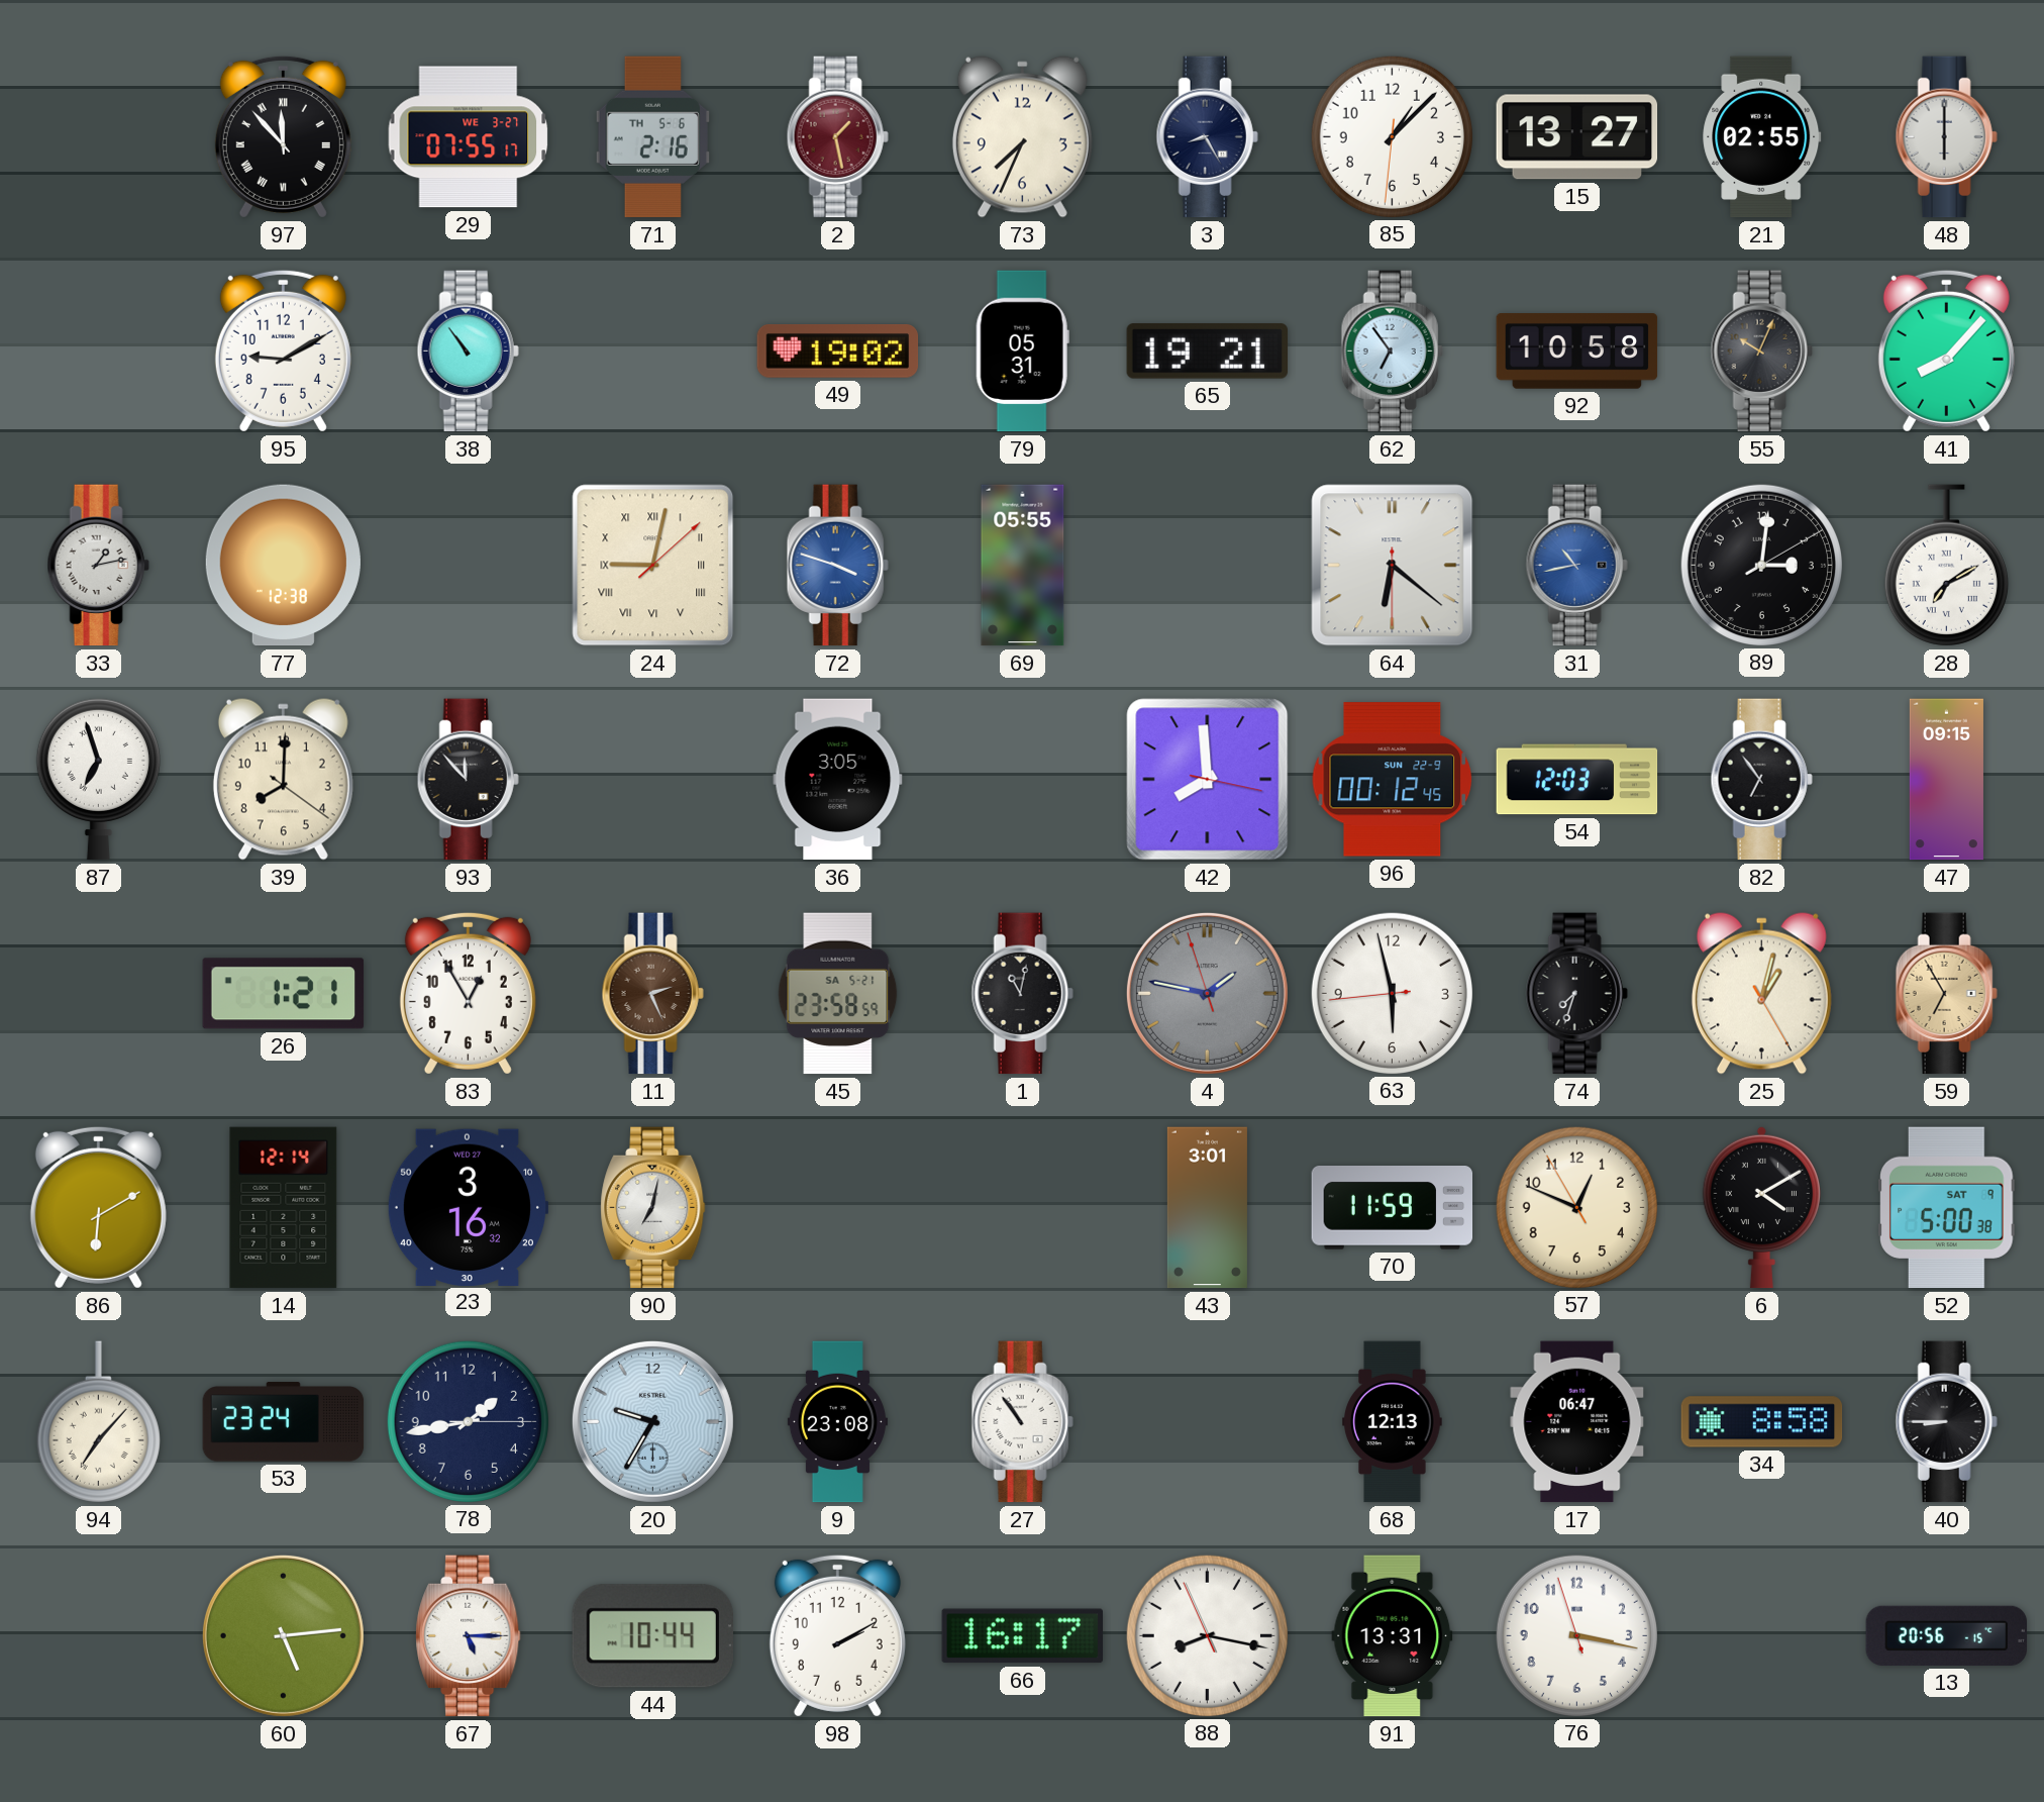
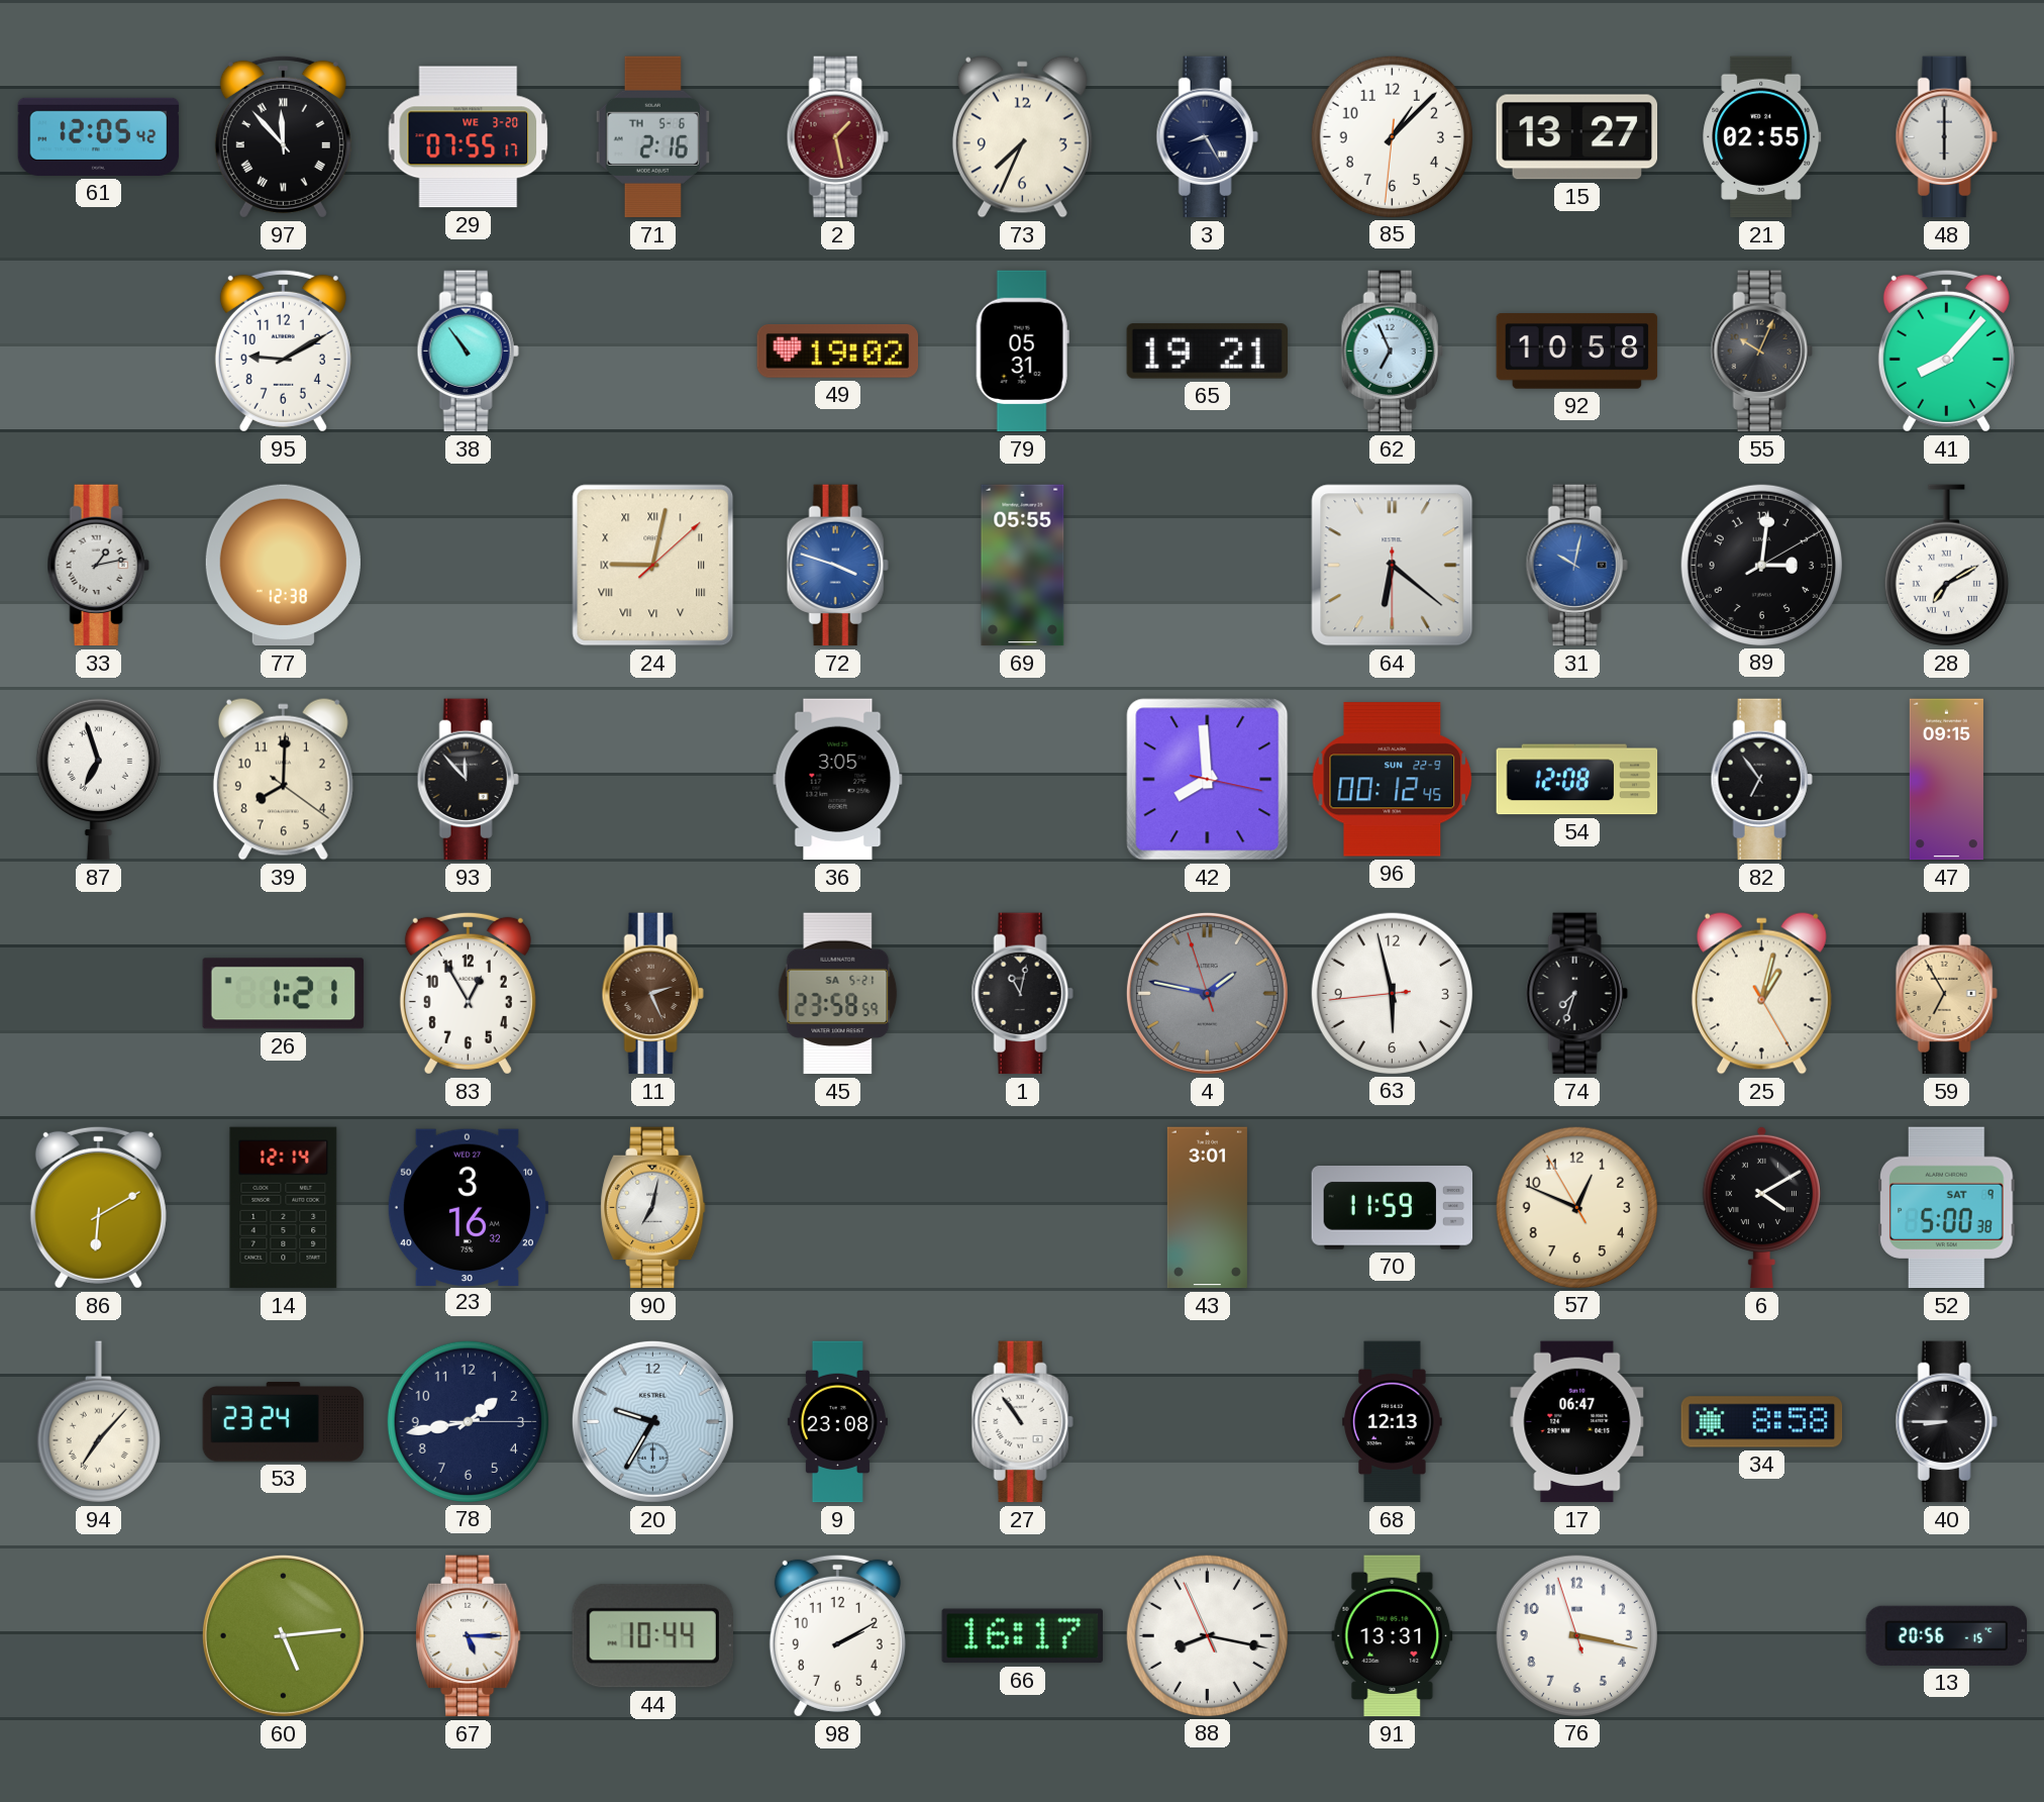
61: none -> 12:05 (99, 136)
29 date: WE 3-27 -> WE 3-20 (469, 137)
62: 6:54 -> 6:56 (1392, 352)
31: 10:43 -> 10:02 (1576, 566)
54: 12:03 -> 12:08 (1577, 780)
